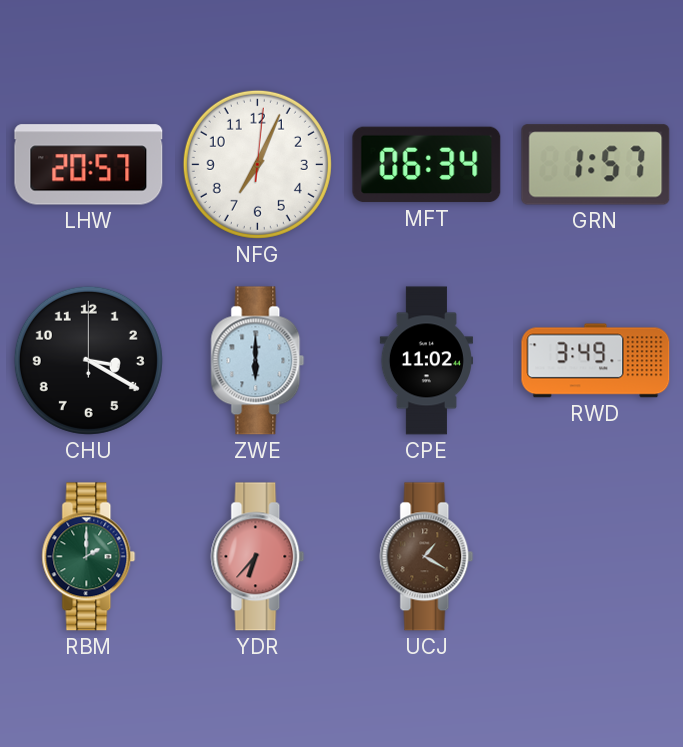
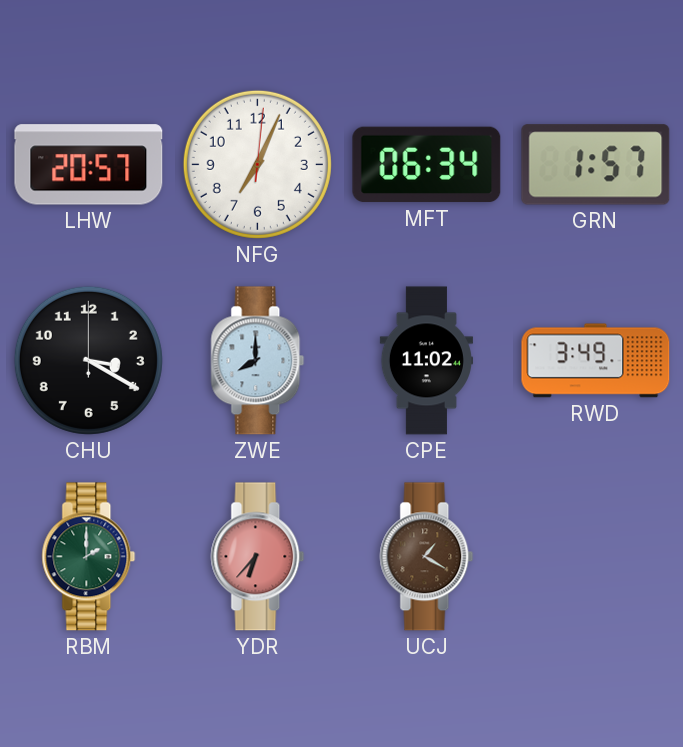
ZWE: 6:00 -> 8:00 (258, 361)
